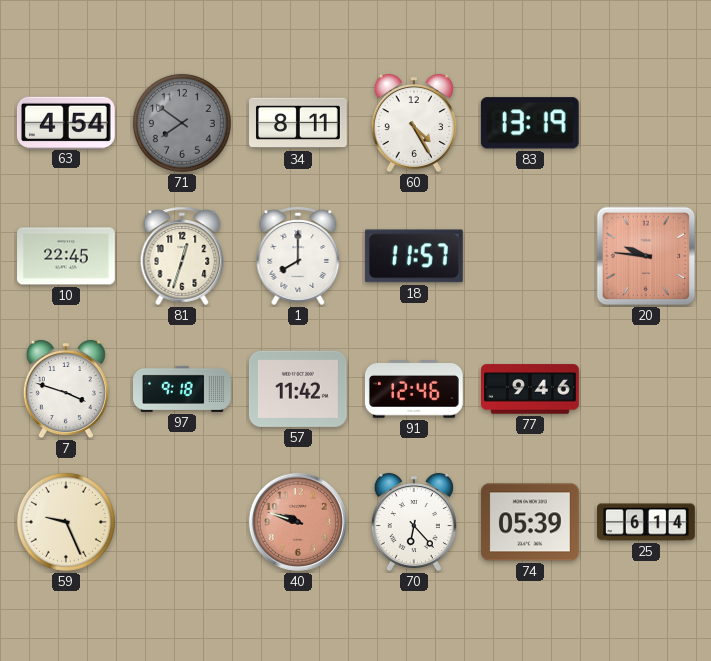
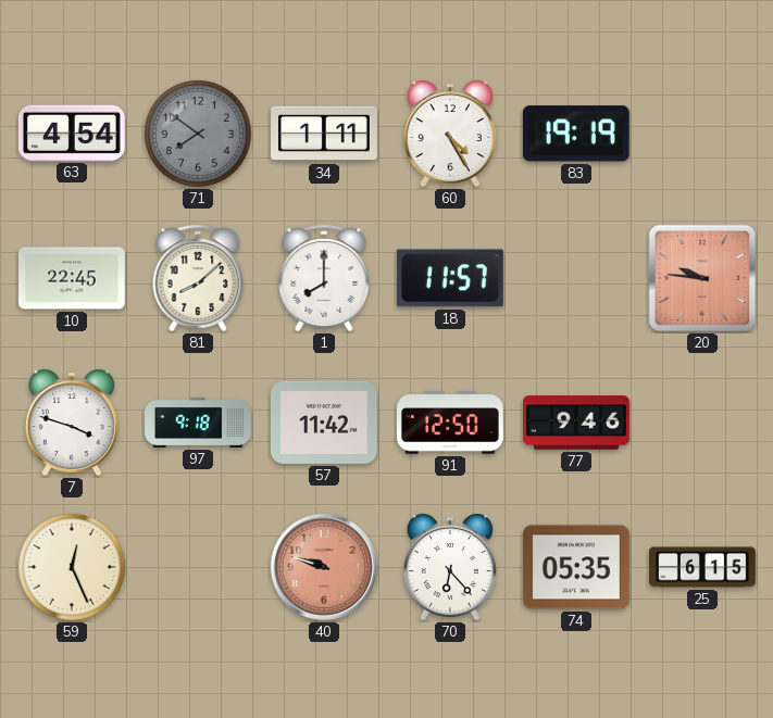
34: 8:11 -> 1:11 (325, 134)
83: 13:19 -> 19:19 (576, 134)
81: 12:33 -> 8:08 (198, 278)
91: 12:46 -> 12:50 (450, 424)
59: 9:26 -> 12:26 (72, 567)
74: 05:39 -> 05:35 (576, 567)
25: 6:14 -> 6:15 (703, 567)
